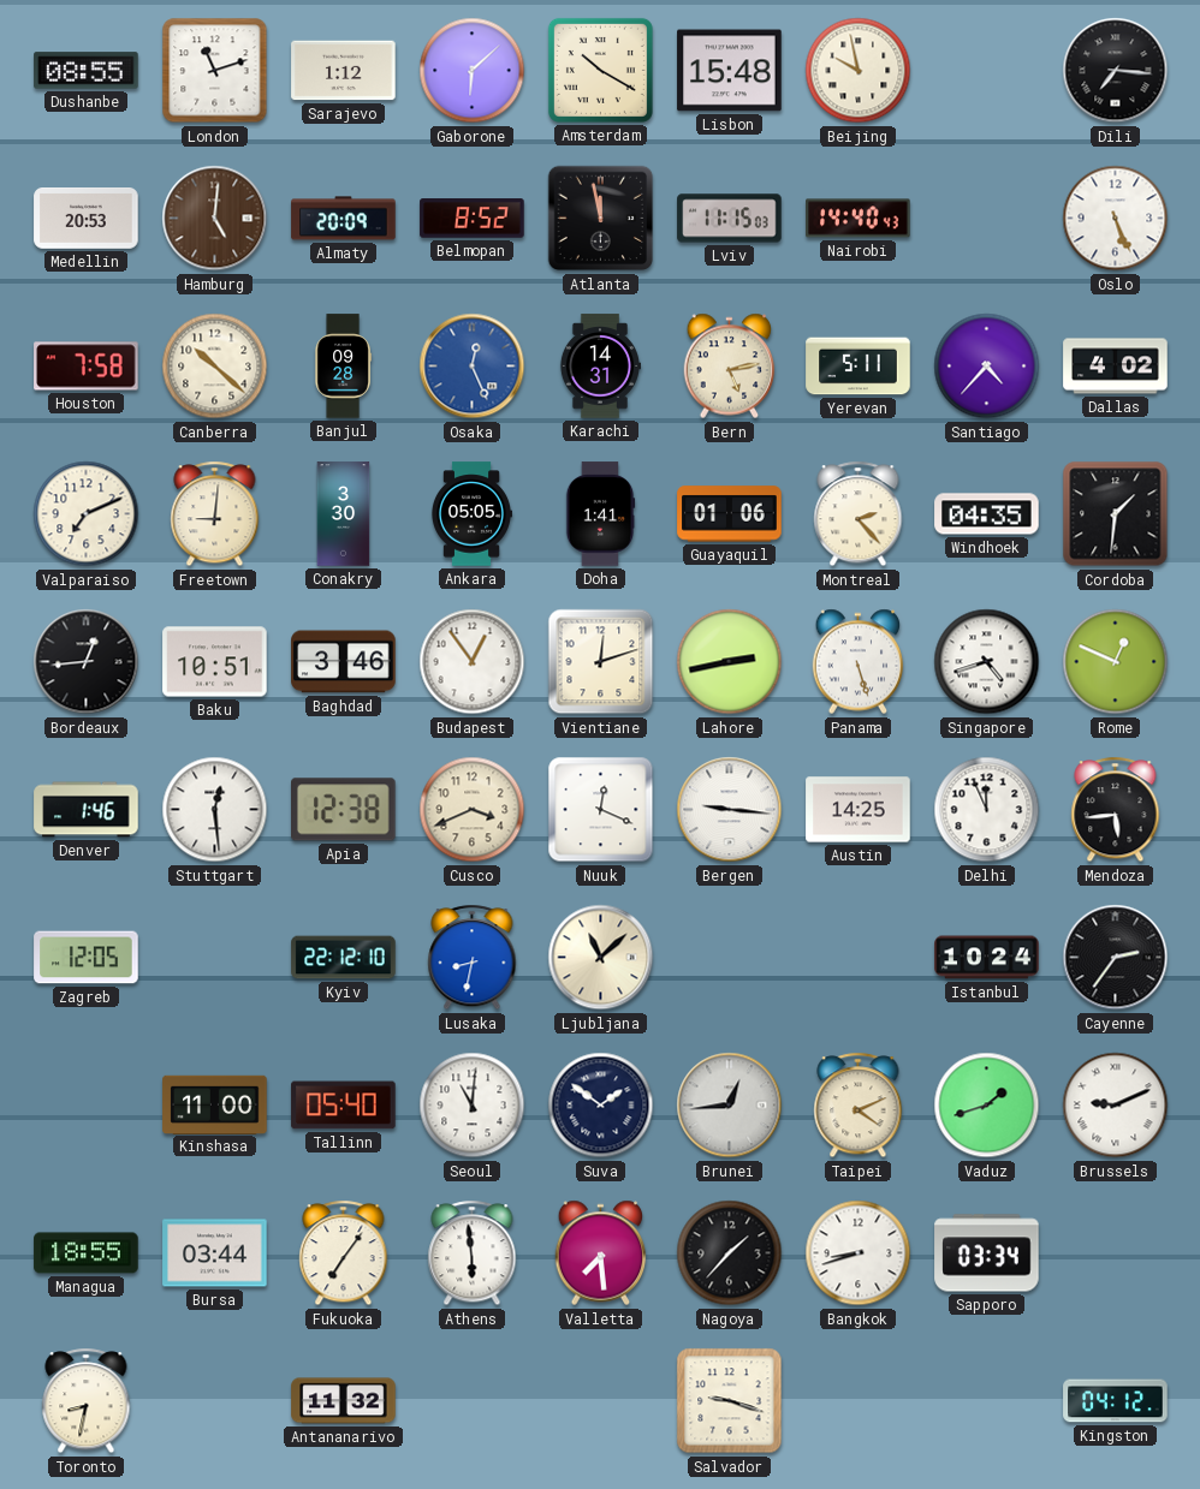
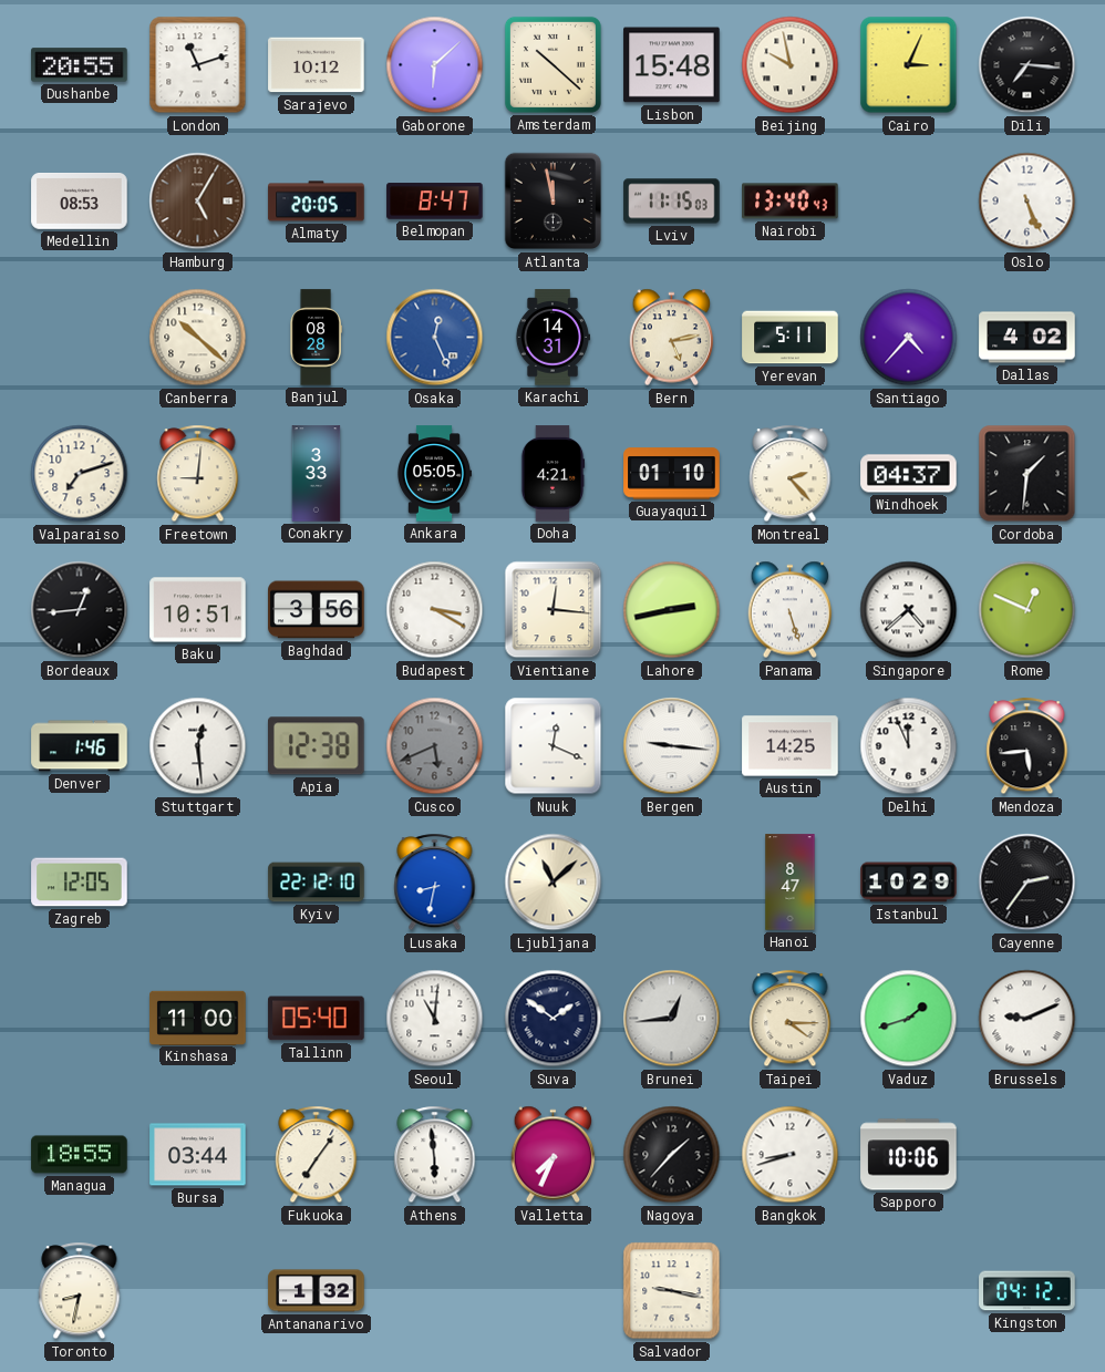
Dushanbe: 08:55 -> 20:55 (80, 65)
Sarajevo: 1:12 -> 10:12 (317, 65)
Amsterdam: 10:20 -> 10:22 (552, 64)
Cairo: none -> 3:04 (909, 65)
Medellin: 20:53 -> 08:53 (80, 202)
Hamburg: 5:01 -> 5:05 (198, 202)
Almaty: 20:09 -> 20:05 (317, 202)
Belmopan: 8:52 -> 8:47 (435, 202)
Nairobi: 14:40 -> 13:40 (791, 202)
Houston: 7:58 -> none (87, 367)
Banjul: 09:28 -> 08:28 (316, 338)
Valparaiso: 7:11 -> 7:12 (80, 474)
Conakry: 3:30 -> 3:33 (317, 474)
Doha: 1:41 -> 4:21 (552, 474)
Guayaquil: 01:06 -> 01:10 (672, 474)
Windhoek: 04:35 -> 04:37 (909, 474)
Baghdad: 3:46 -> 3:56 (317, 610)
Budapest: 12:54 -> 3:20 (435, 610)
Vientiane: 12:12 -> 12:16 (554, 610)
Singapore: 4:42 -> 4:38 (909, 610)
Cusco: 3:41 -> 5:41 (435, 746)
Cusco dial: cream -> grey (435, 746)
Hanoi: none -> 8:47 (791, 883)
Istanbul: 10:24 -> 10:29 (909, 883)
Taipei: 4:11 -> 4:15 (791, 1019)
Valletta: 7:29 -> 7:34 (554, 1155)
Sapporo: 03:34 -> 10:06 (909, 1155)
Antananarivo: 11:32 -> 1:32 (317, 1291)
Salvador: 9:18 -> 9:17 (672, 1291)
